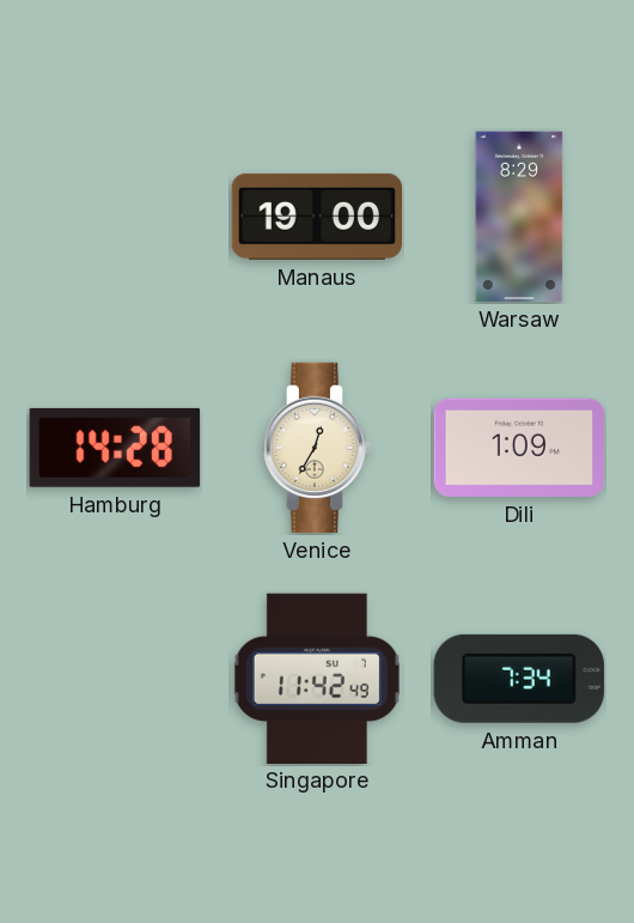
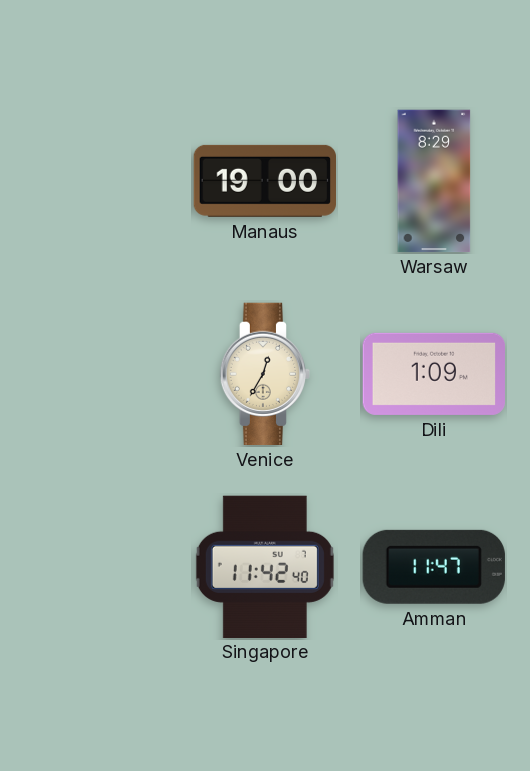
Hamburg: 14:28 -> none (115, 448)
Singapore: 11:42:49 -> 11:42:40 (265, 566)
Amman: 7:34 -> 11:47 (434, 567)
